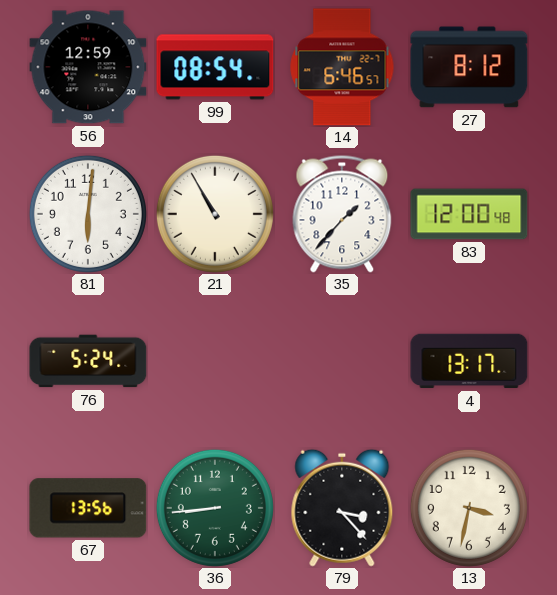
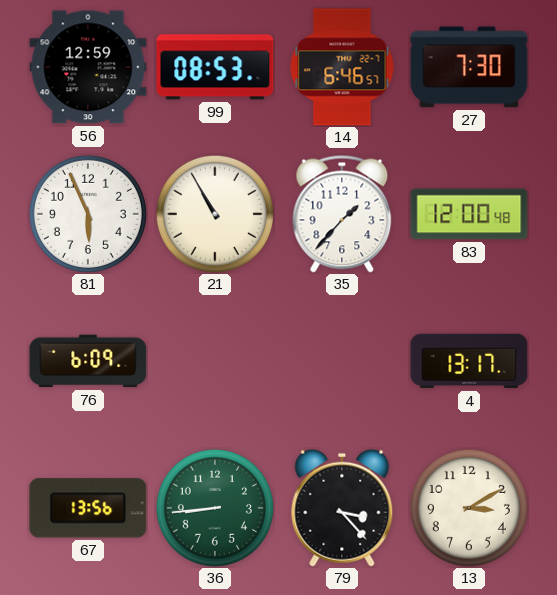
99: 08:54 -> 08:53 (215, 67)
27: 8:12 -> 7:30 (469, 67)
81: 6:01 -> 5:56 (88, 214)
76: 5:24 -> 6:09 (88, 361)
13: 3:32 -> 3:10 (469, 508)
